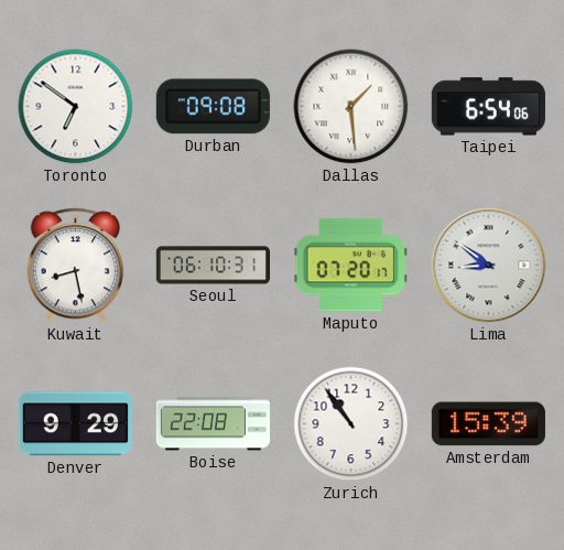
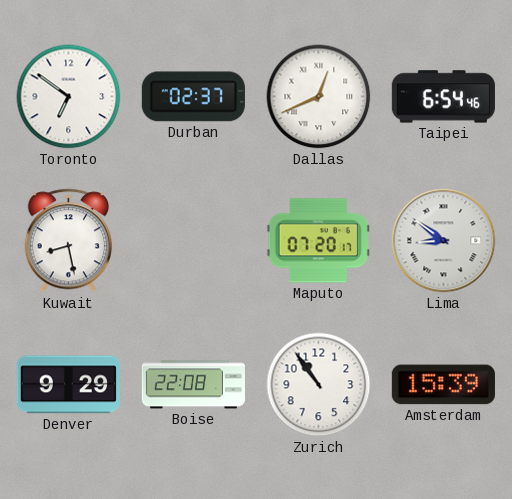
Durban: 09:08 -> 02:37 (193, 97)
Dallas: 1:29 -> 12:41 (319, 97)
Taipei: 6:54:06 -> 6:54:46 (443, 97)
Seoul: 06:10 -> none (213, 266)
